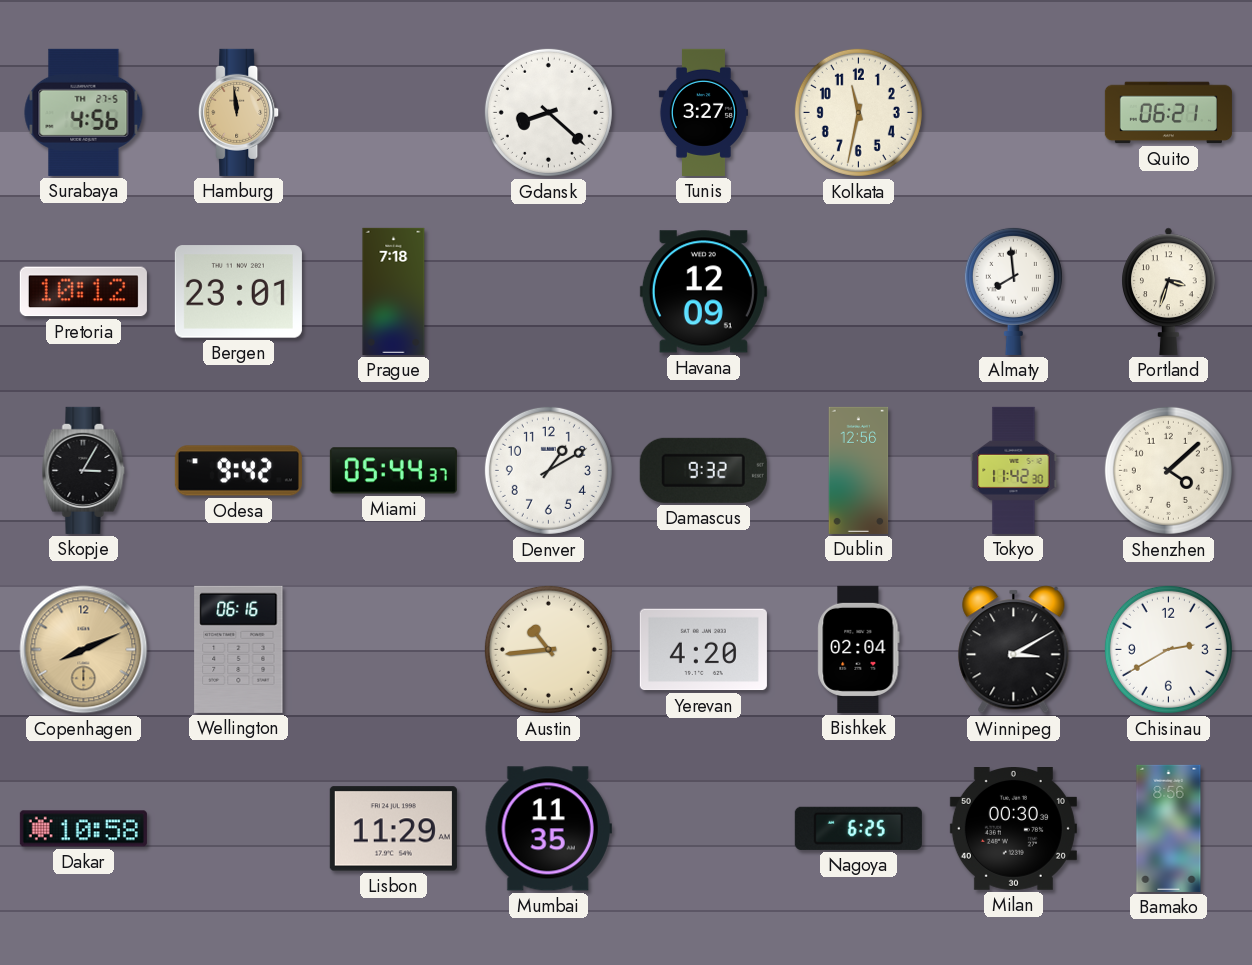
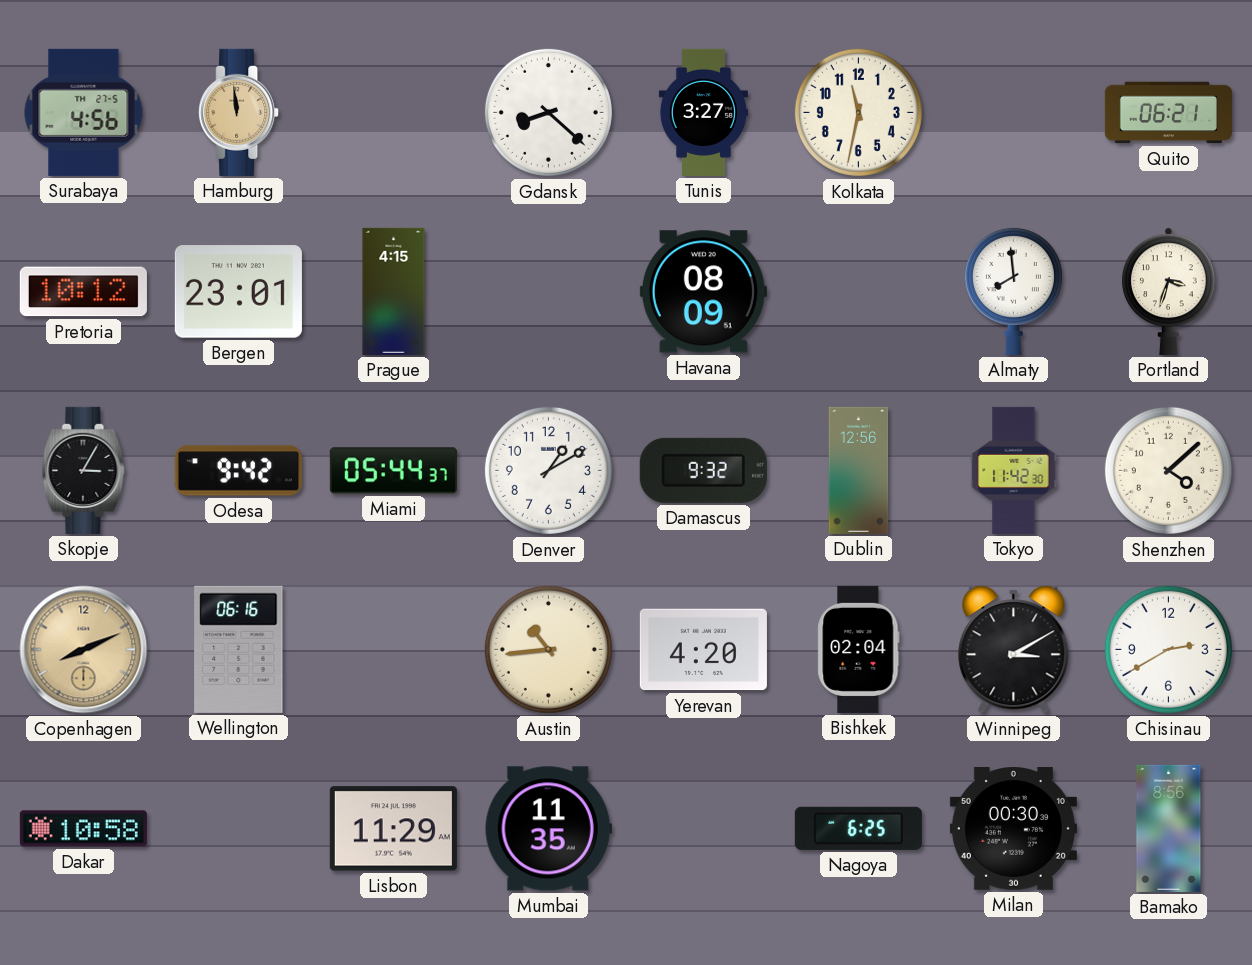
Prague: 7:18 -> 4:15 (394, 291)
Havana: 12:09 -> 08:09 (703, 292)
